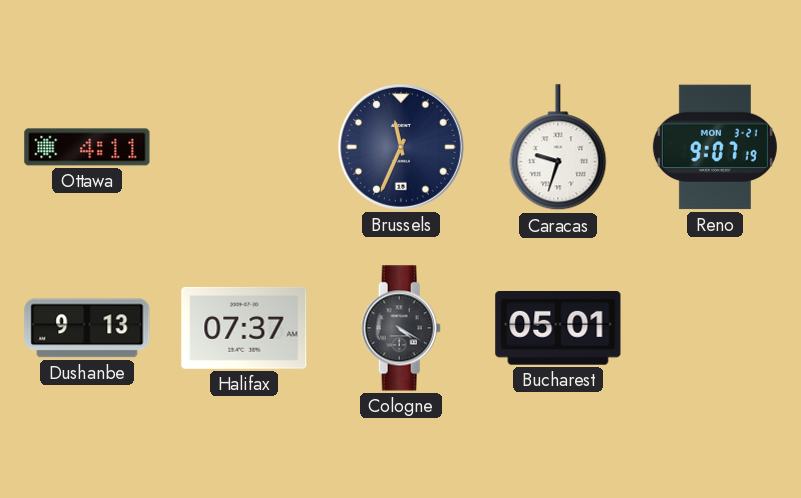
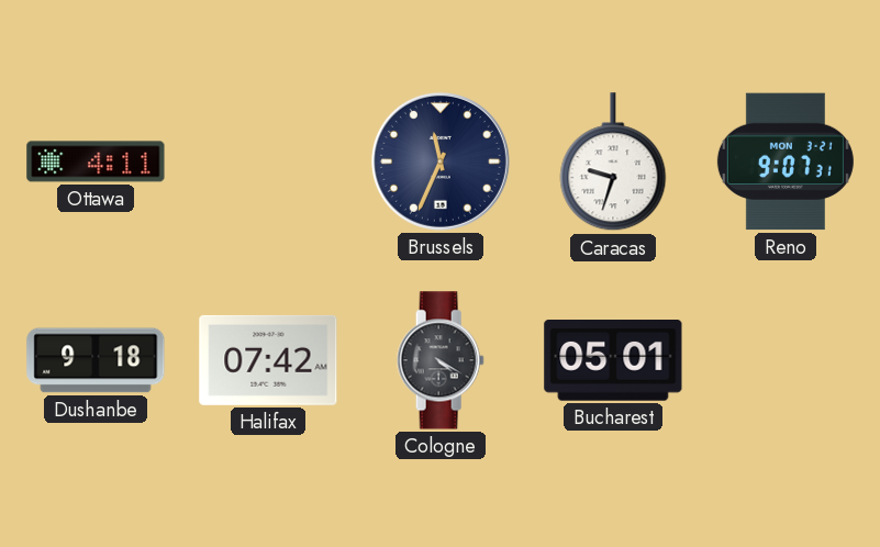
Reno: 9:07:19 -> 9:07:31 (786, 161)
Dushanbe: 9:13 -> 9:18 (96, 360)
Halifax: 07:37 -> 07:42 (268, 360)
